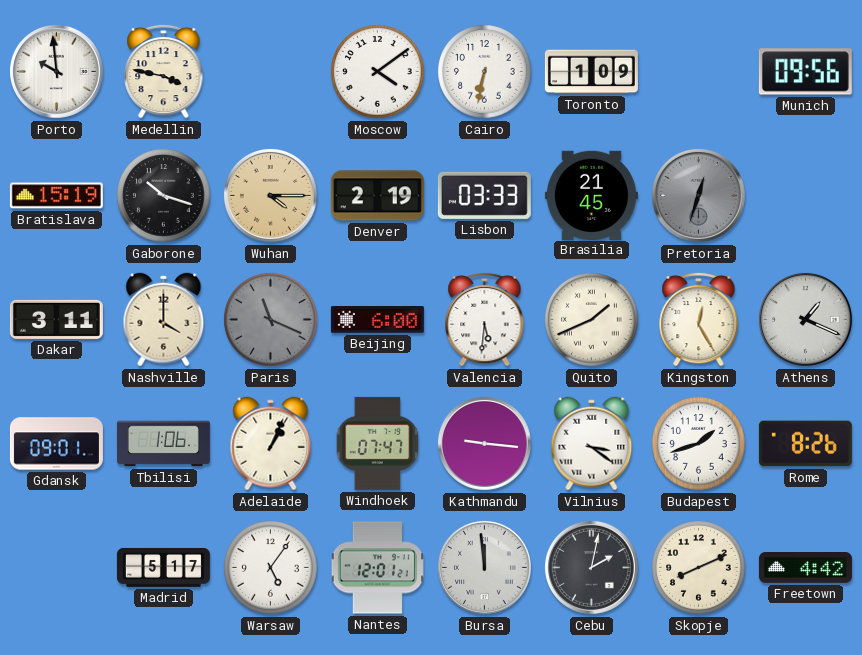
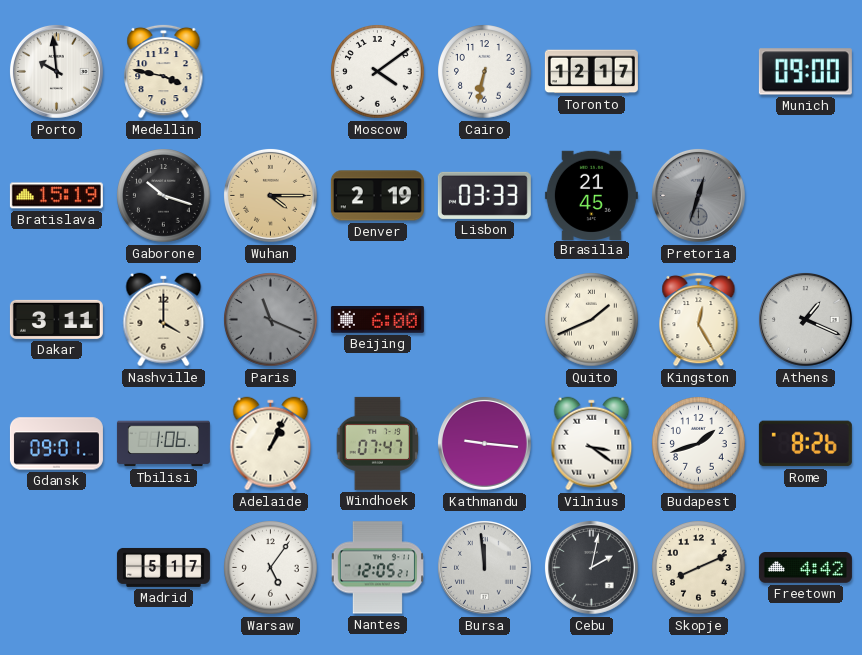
Toronto: 1:09 -> 12:17 (591, 72)
Munich: 09:56 -> 09:00 (805, 72)
Valencia: 5:31 -> none (485, 319)
Nantes: 12:01 -> 12:05 (377, 568)
